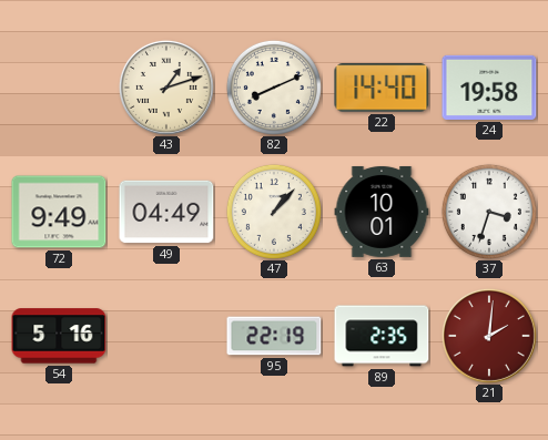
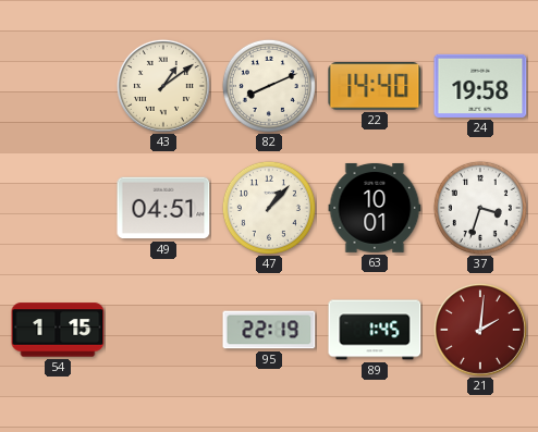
43: 1:12 -> 1:09 (163, 86)
72: 9:49 -> none (59, 212)
49: 04:49 -> 04:51 (163, 208)
54: 5:16 -> 1:15 (58, 330)
89: 2:35 -> 1:45 (375, 330)
